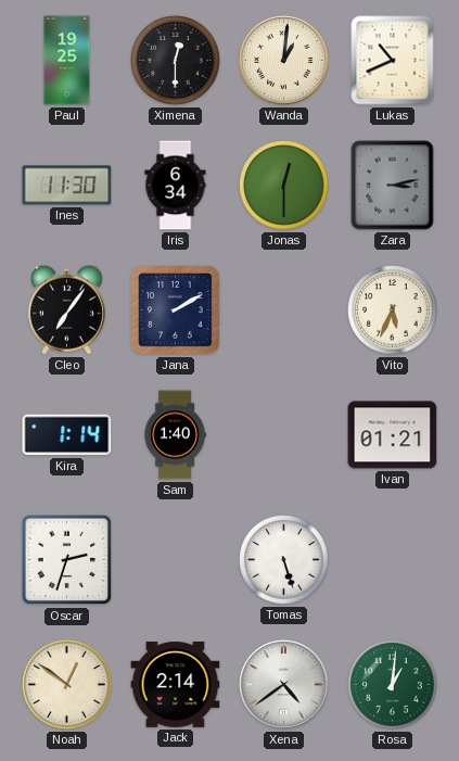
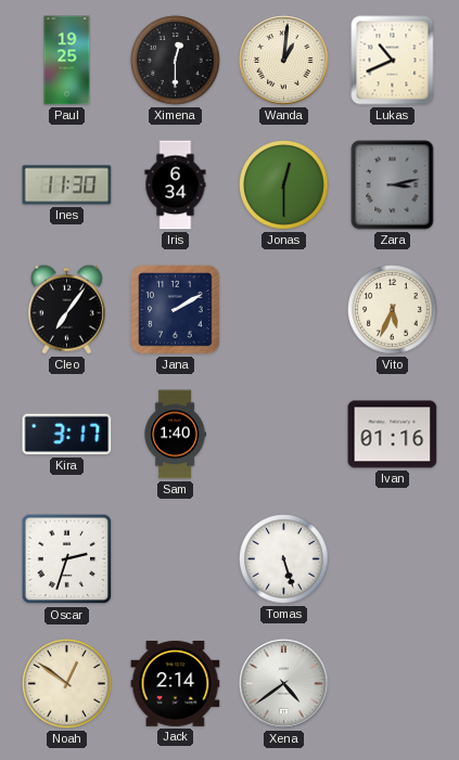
Kira: 1:14 -> 3:17 (67, 435)
Ivan: 01:21 -> 01:16 (393, 435)
Rosa: 1:01 -> none (393, 685)
